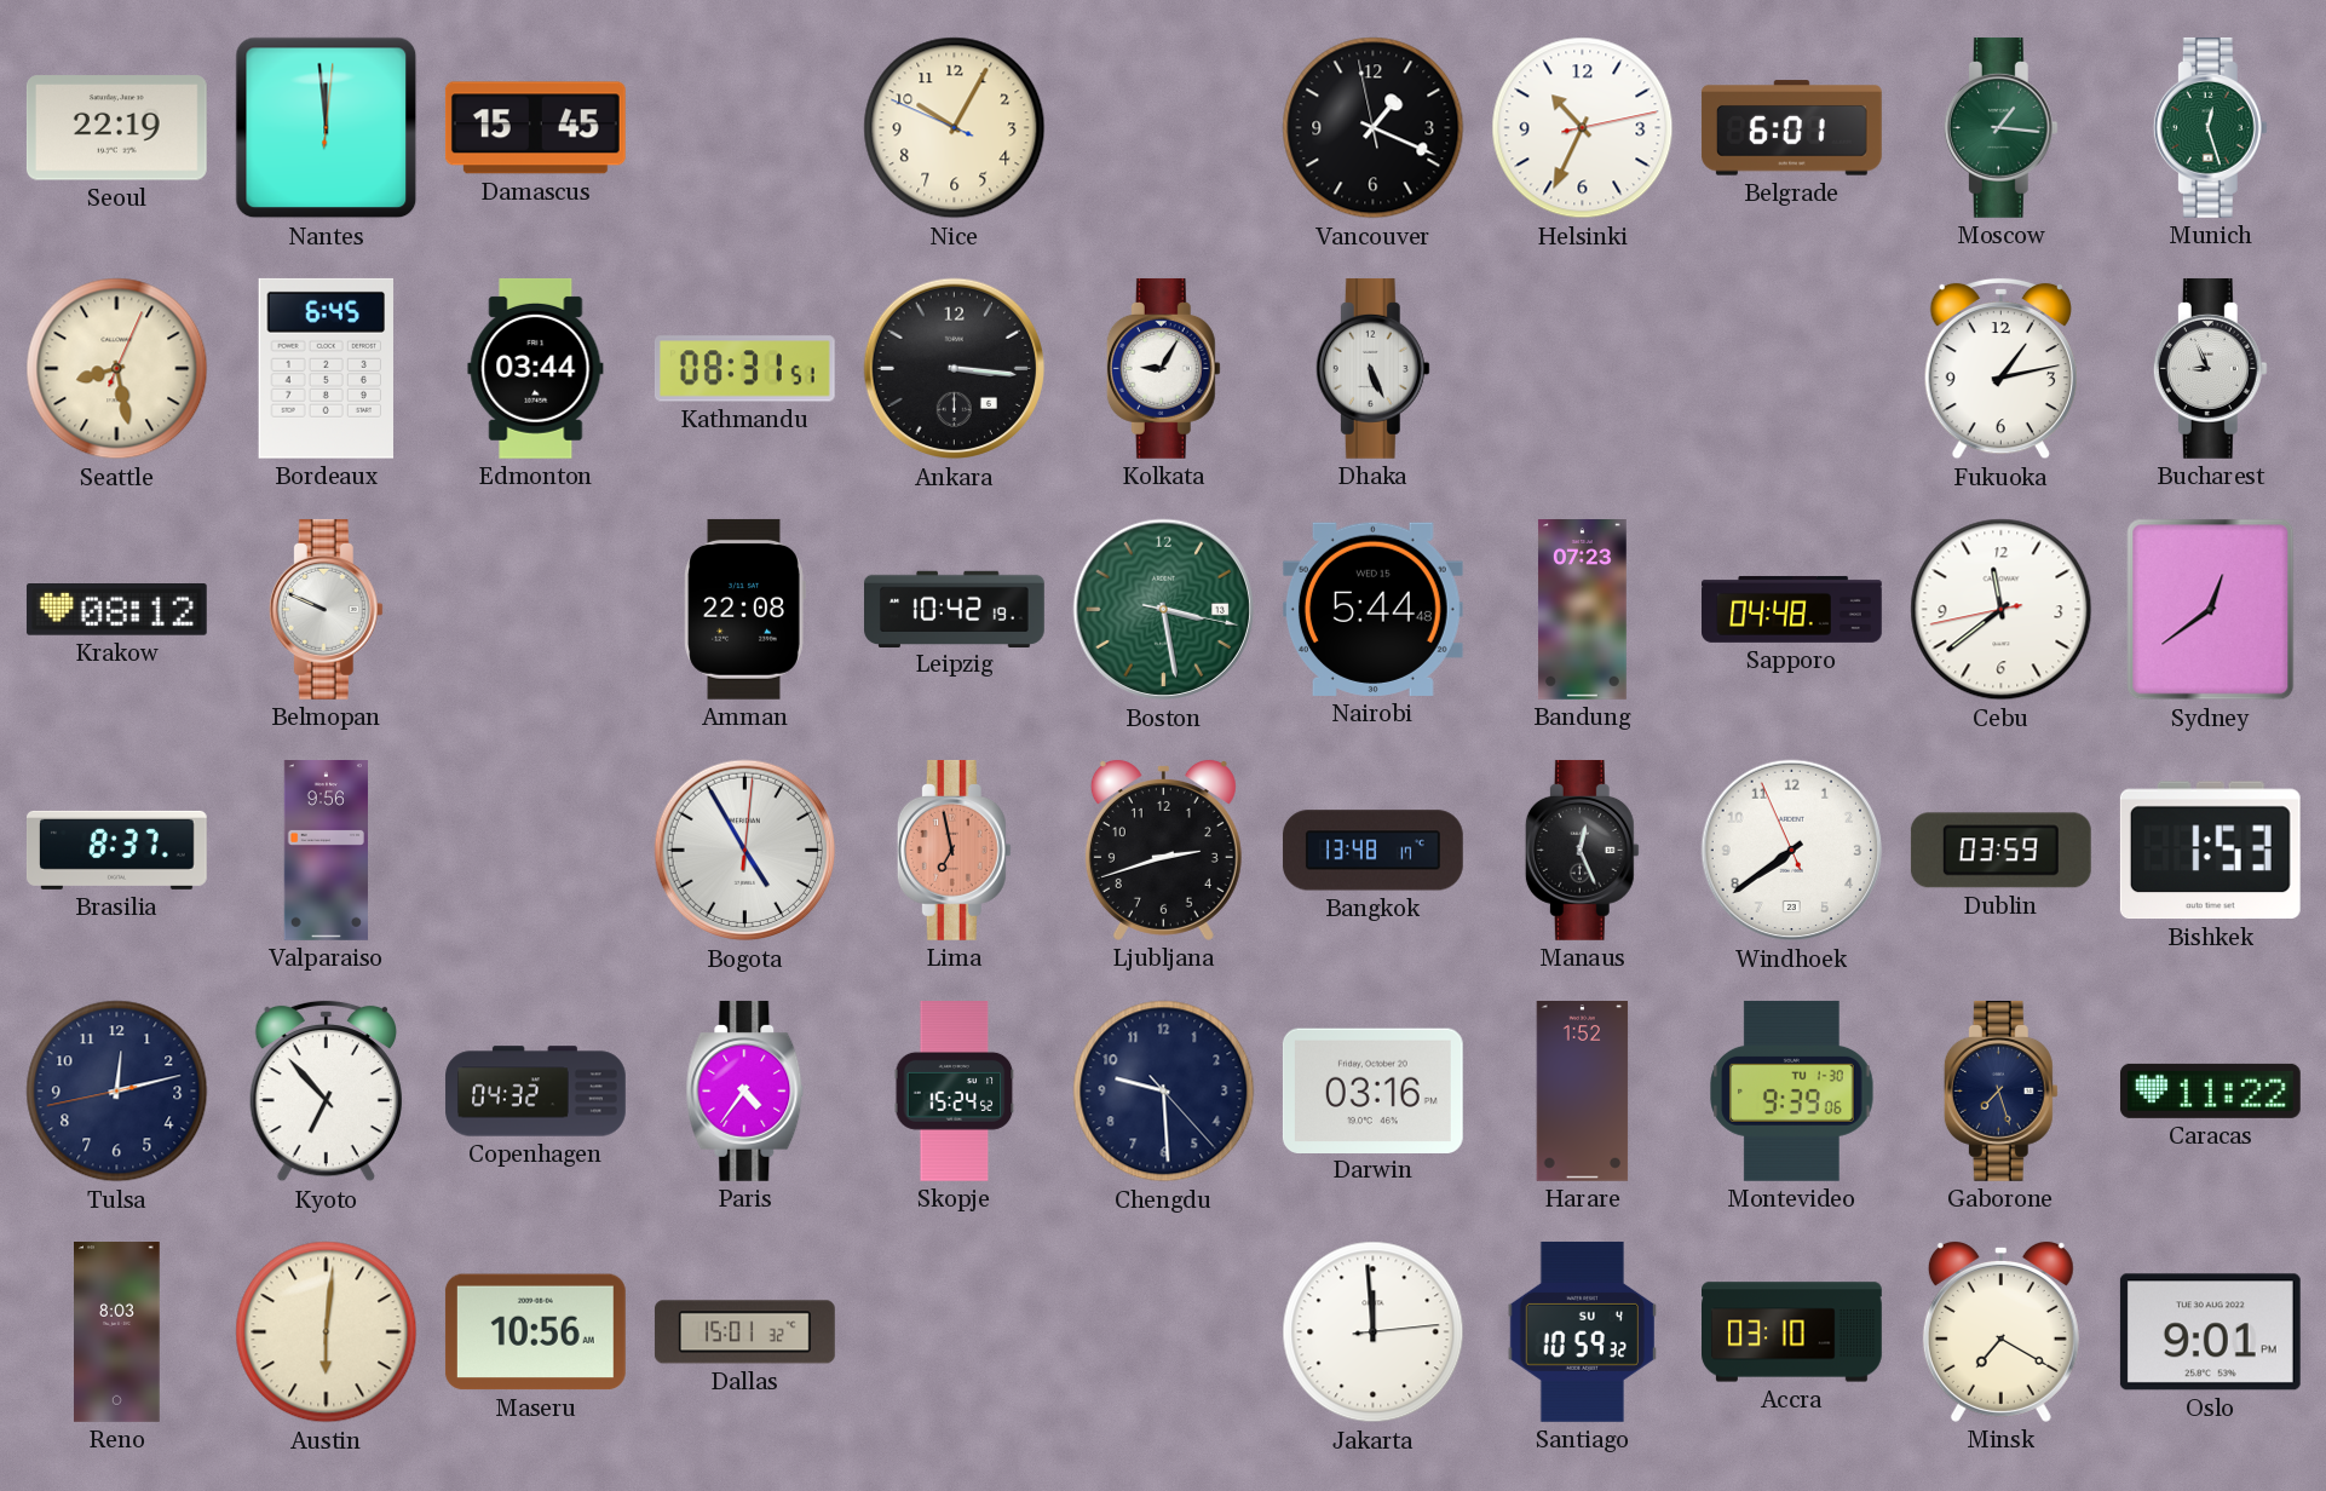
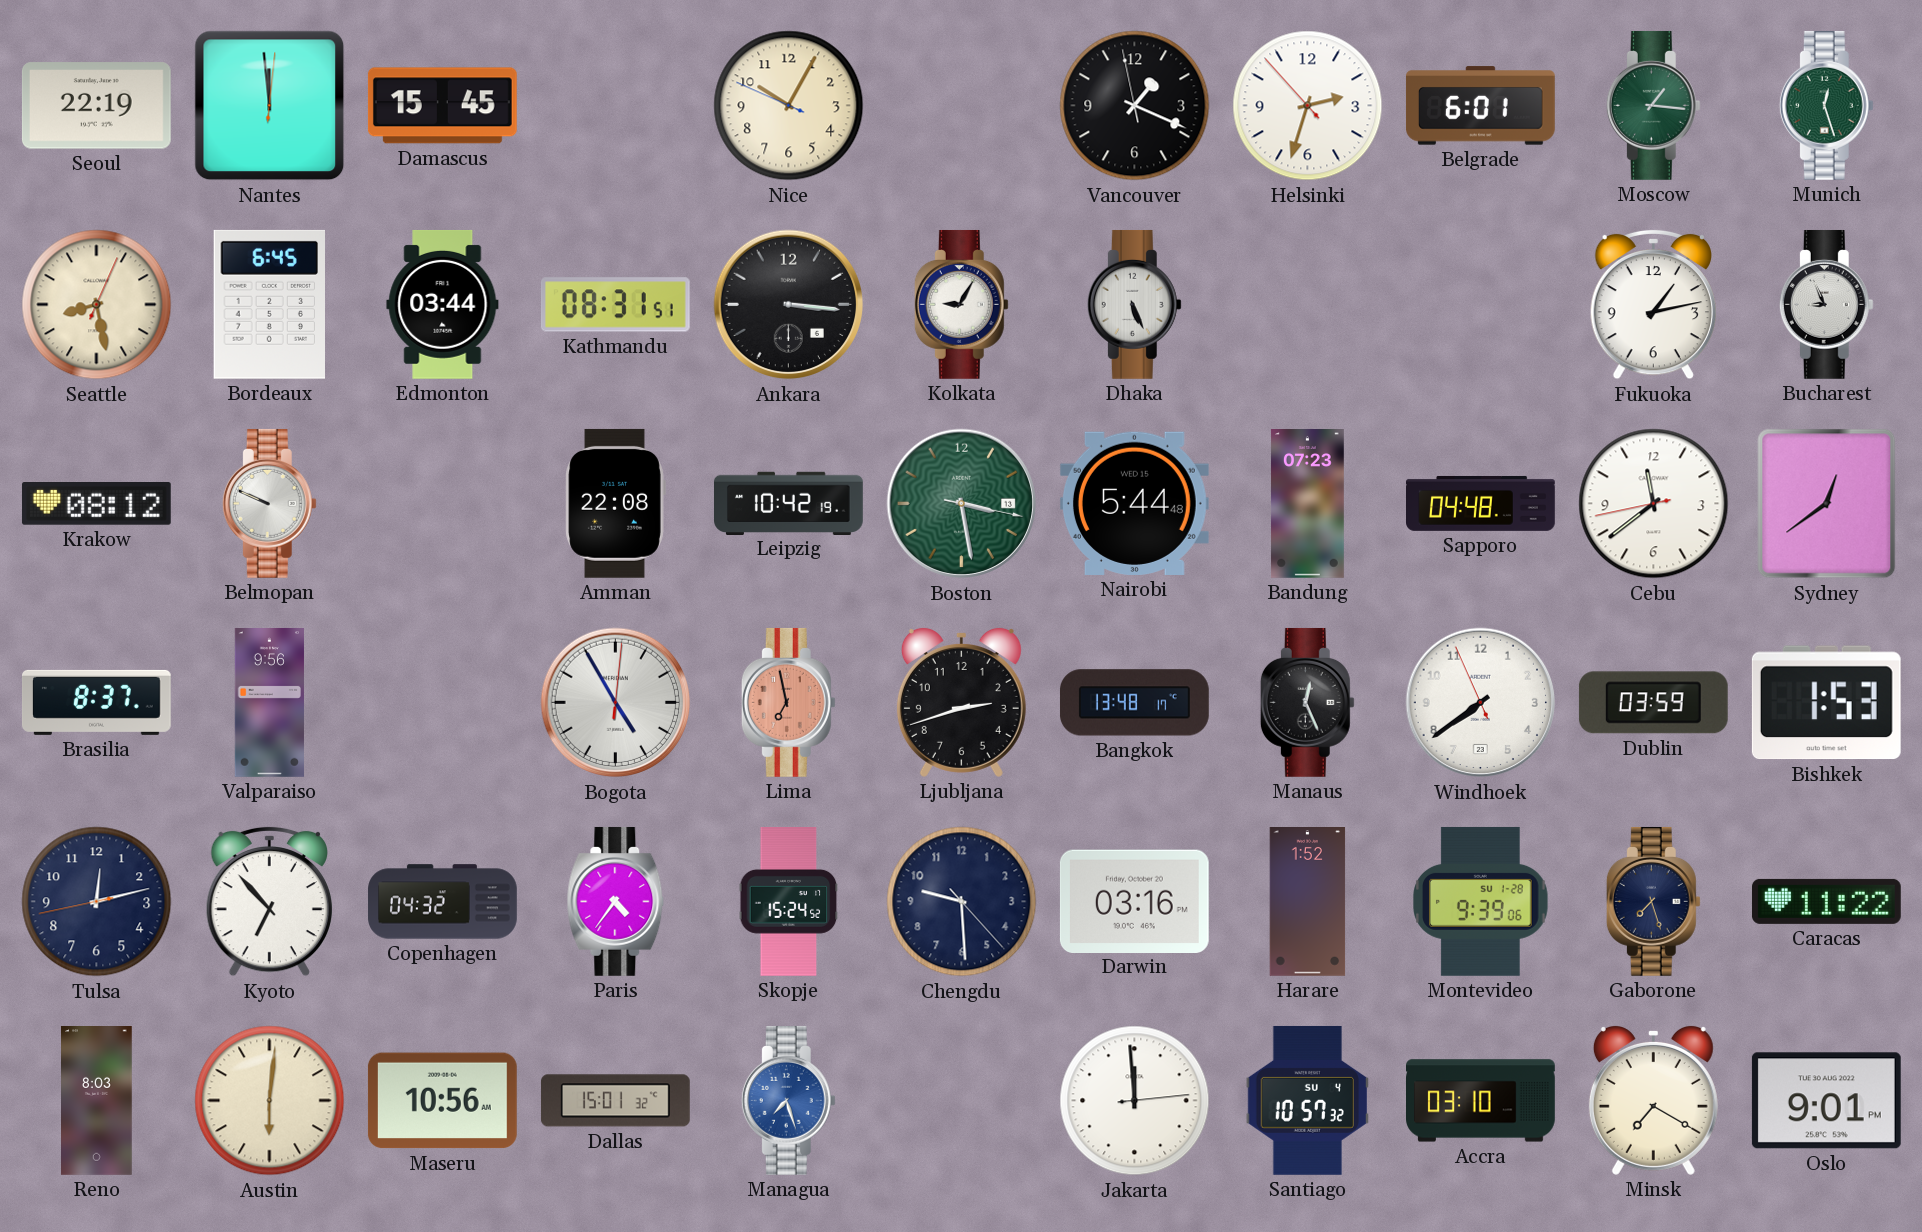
Helsinki: 10:34 -> 2:32 (1308, 106)
Montevideo date: TU 1-30 -> SU 1-28 (1481, 901)
Managua: none -> 7:27 (788, 1100)
Santiago: 10:59 -> 10:57 (1307, 1100)
